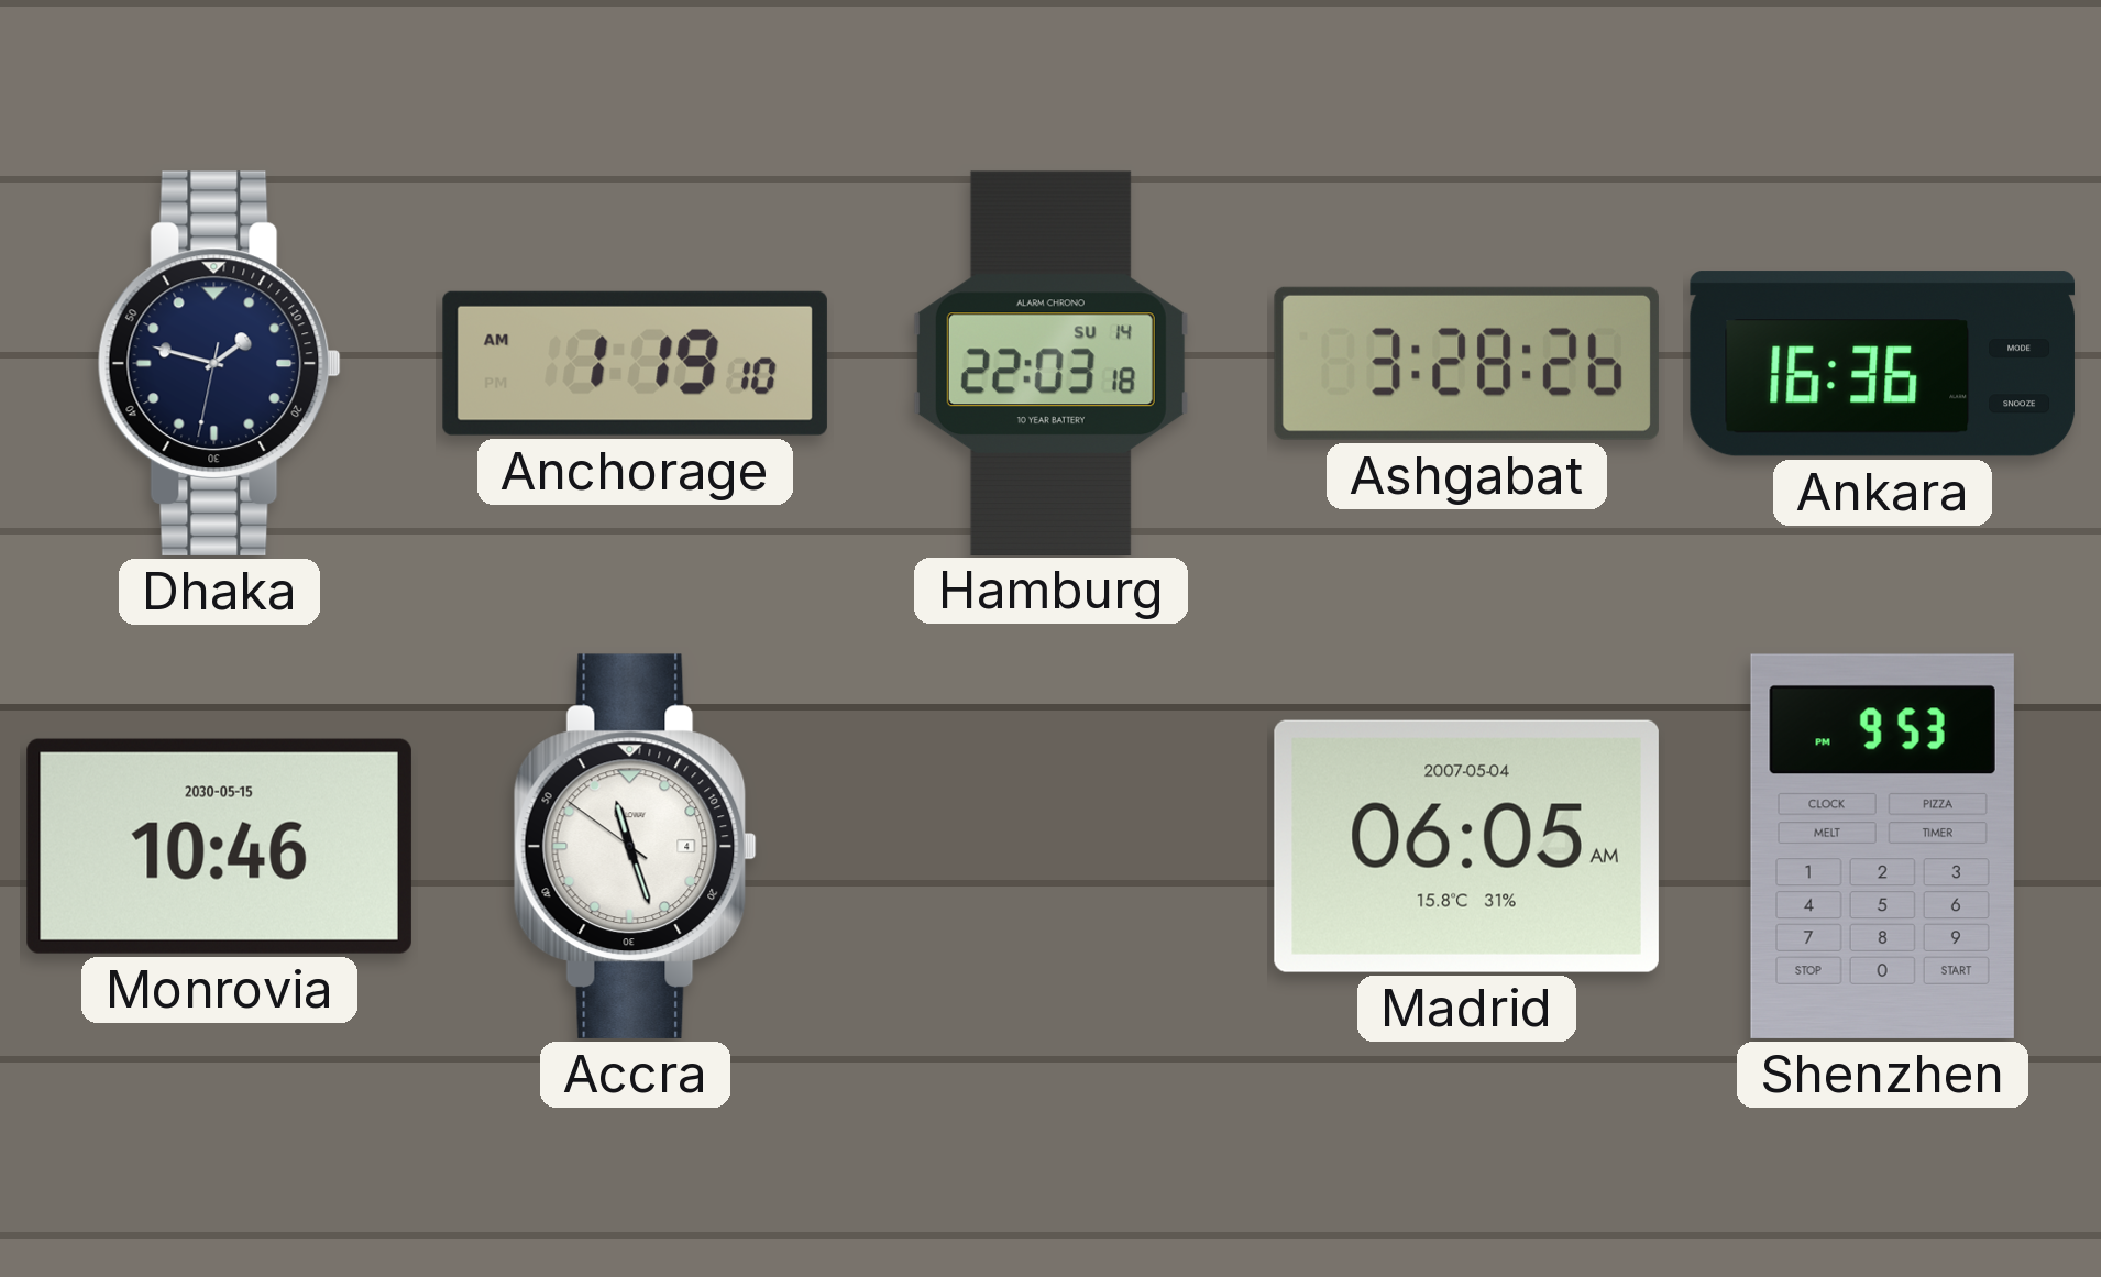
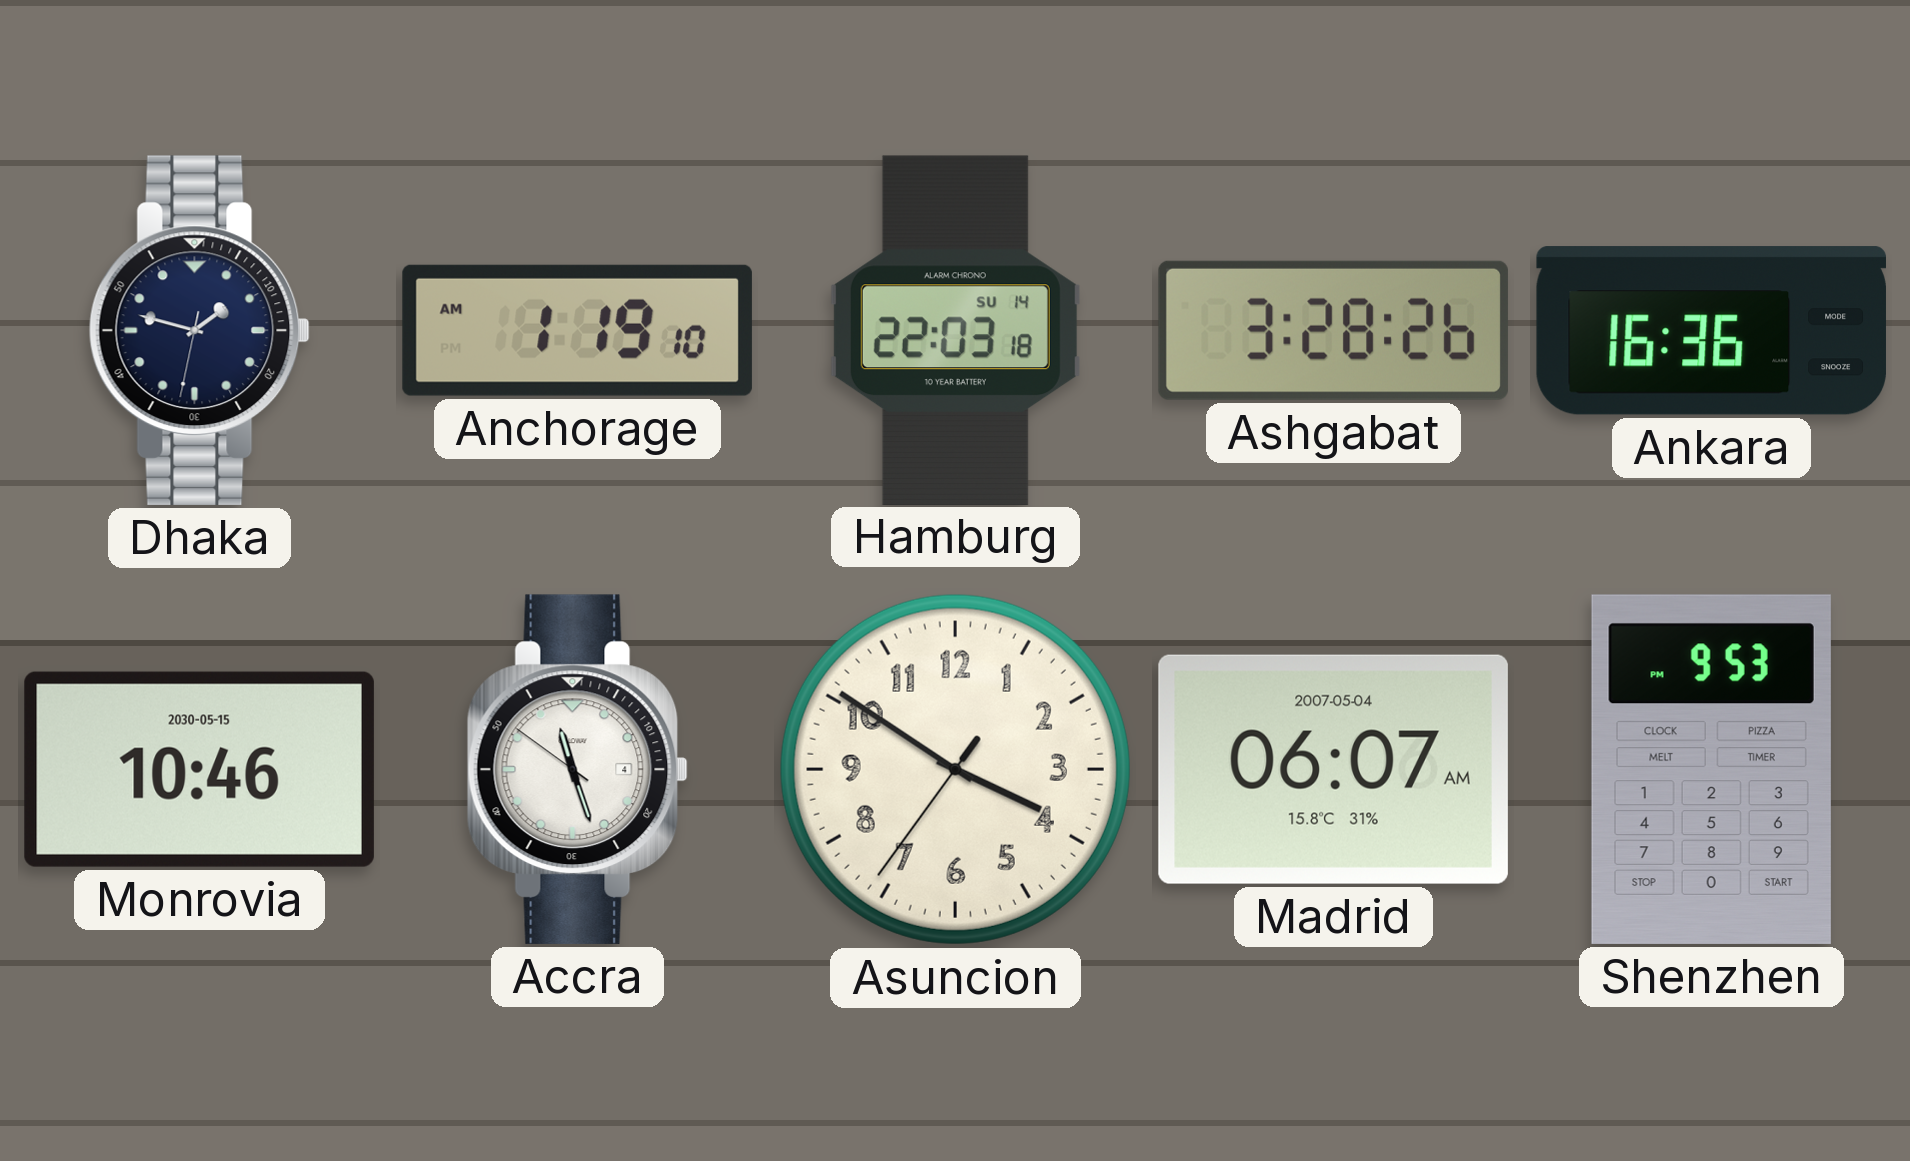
Asuncion: none -> 3:50 (955, 769)
Madrid: 06:05 -> 06:07 (1333, 769)
